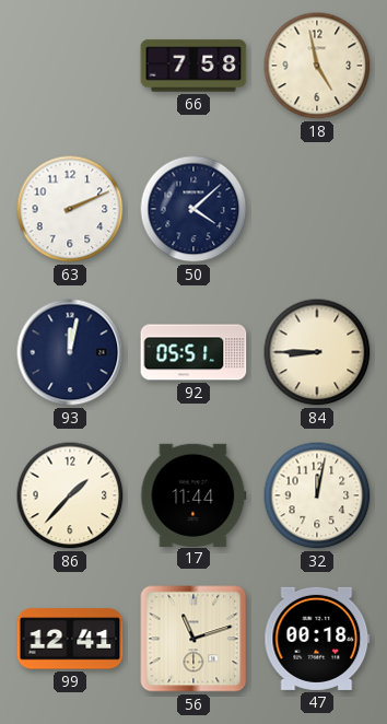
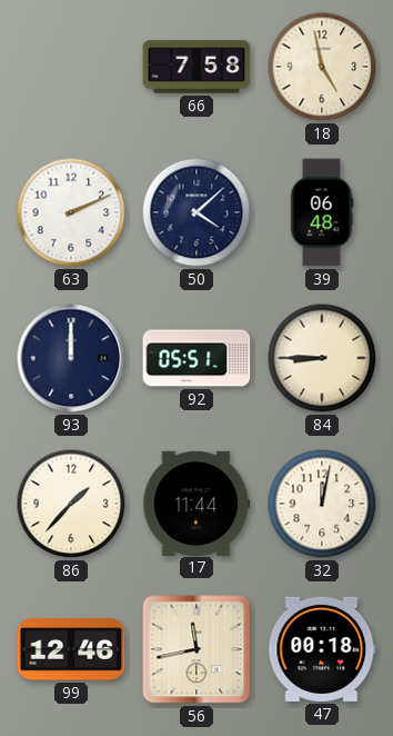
39: none -> 06:48 (322, 212)
93: 12:02 -> 12:00 (71, 358)
99: 12:41 -> 12:46 (71, 649)
56: 11:12 -> 11:43 (196, 649)
